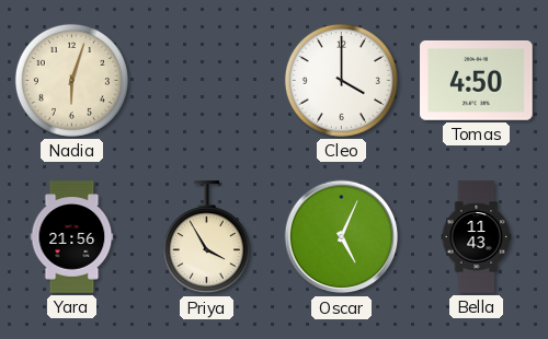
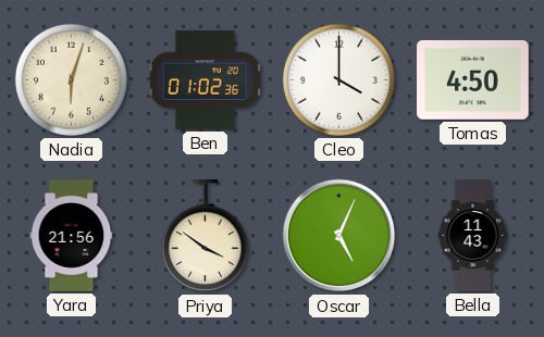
Ben: none -> 01:02 (205, 79)
Priya: 3:55 -> 3:51 (205, 236)
